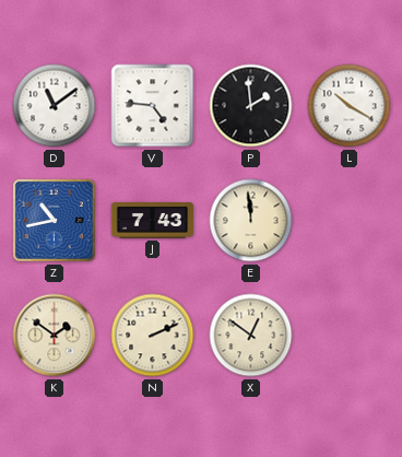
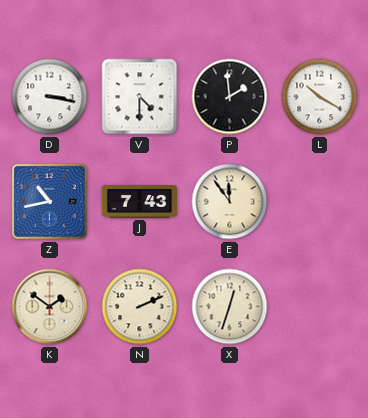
D: 11:09 -> 3:17 (50, 97)
V: 4:46 -> 4:30 (140, 97)
E: 11:59 -> 11:54 (230, 202)
X: 12:51 -> 12:33 (230, 307)
